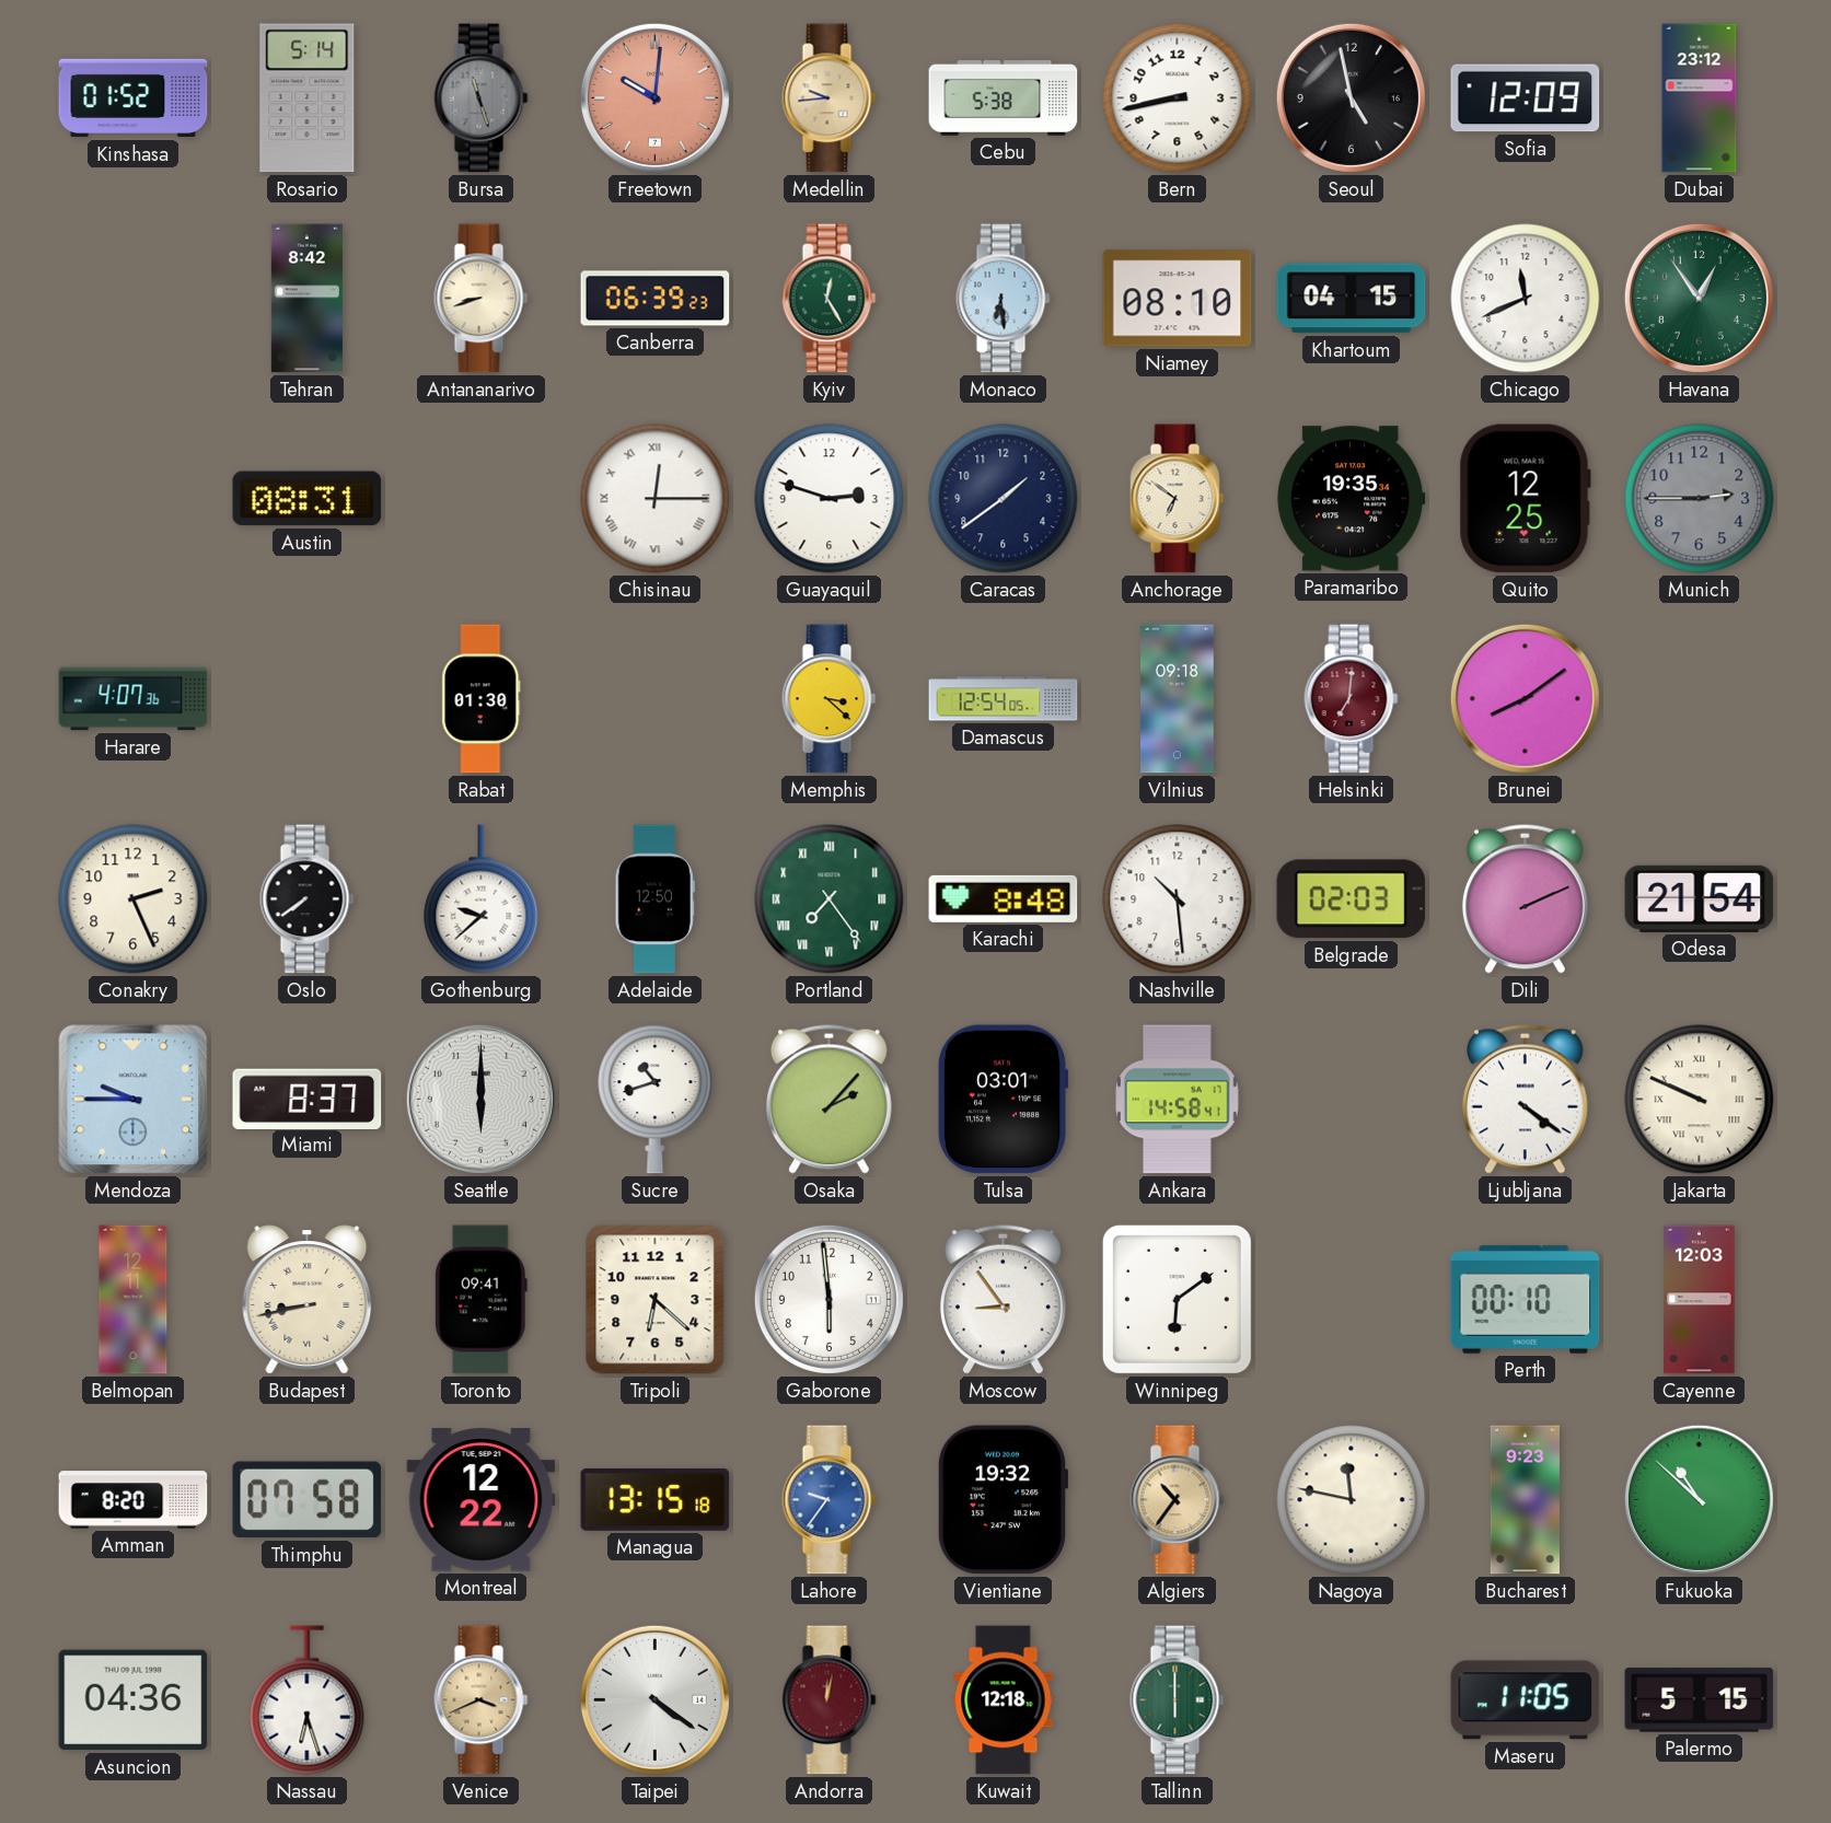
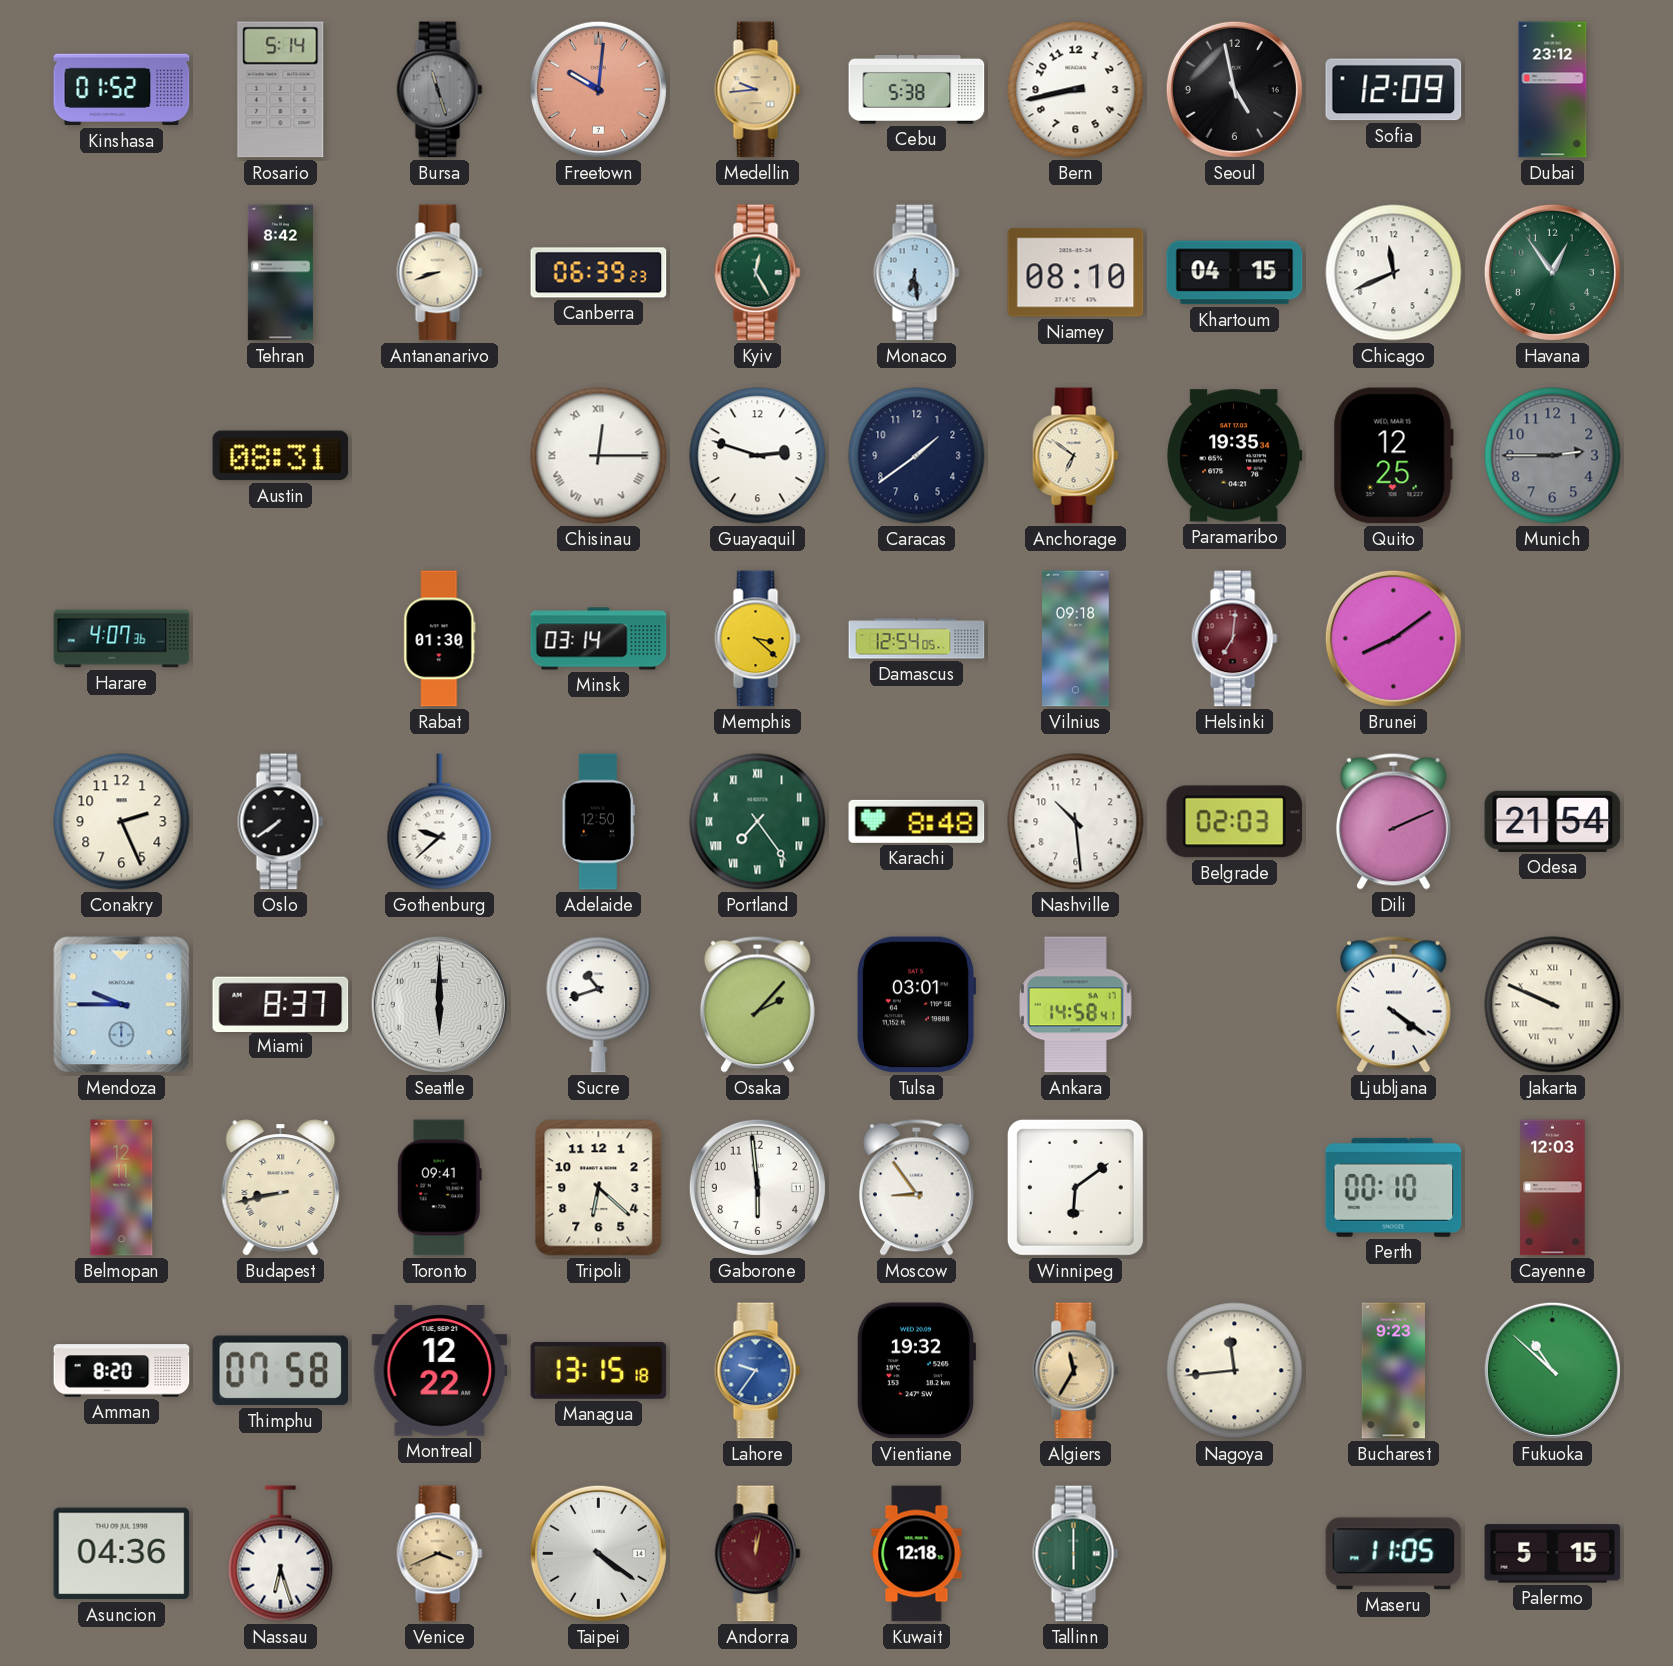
Minsk: none -> 03:14 (599, 639)
Algiers: 10:36 -> 11:35 (1076, 1371)
Nagoya: 11:47 -> 11:44 (1235, 1371)
